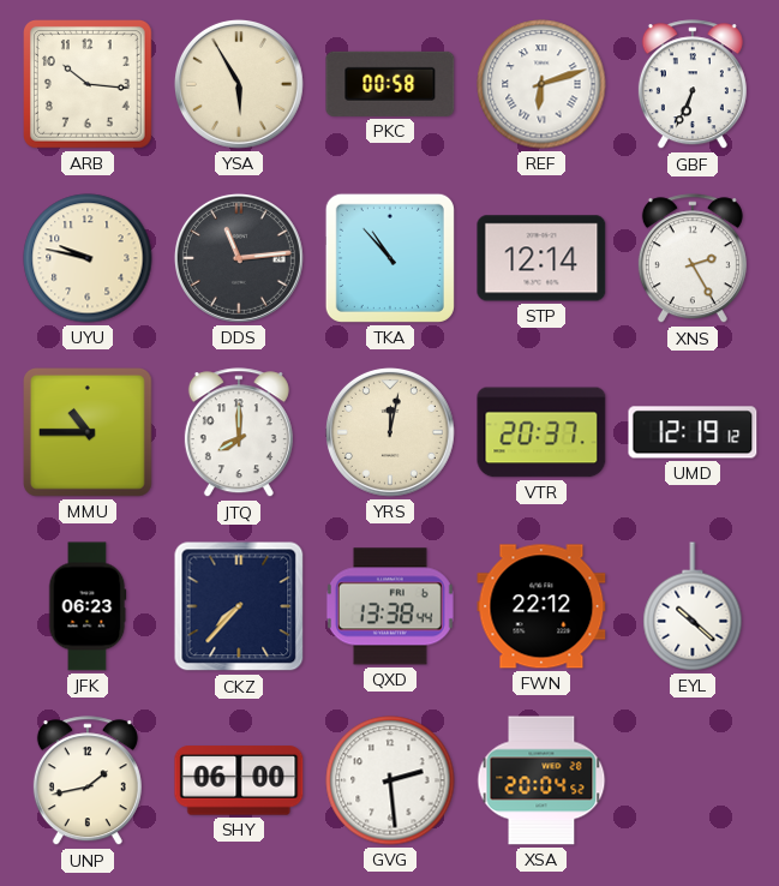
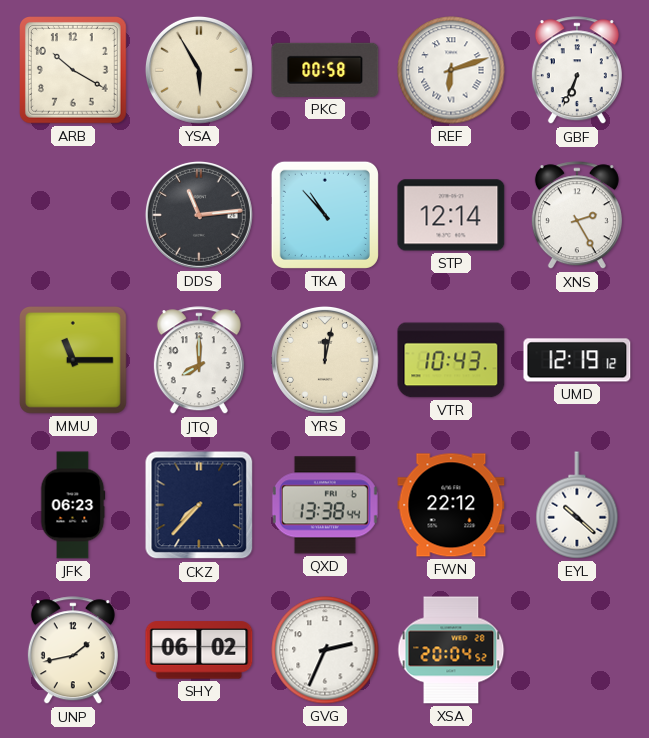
ARB: 10:16 -> 10:20 (74, 71)
UYU: 9:47 -> none (88, 258)
MMU: 10:45 -> 11:15 (74, 361)
VTR: 20:37 -> 10:43 (451, 360)
SHY: 06:00 -> 06:02 (199, 650)
GVG: 2:29 -> 2:34 (325, 650)
